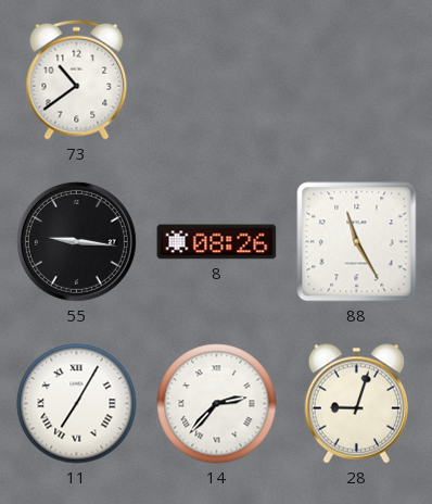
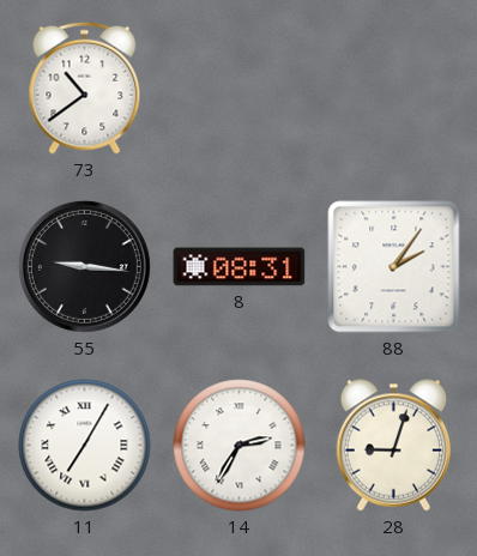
8: 08:26 -> 08:31 (240, 267)
88: 11:25 -> 2:06 (394, 267)
14: 2:37 -> 2:35 (240, 446)
